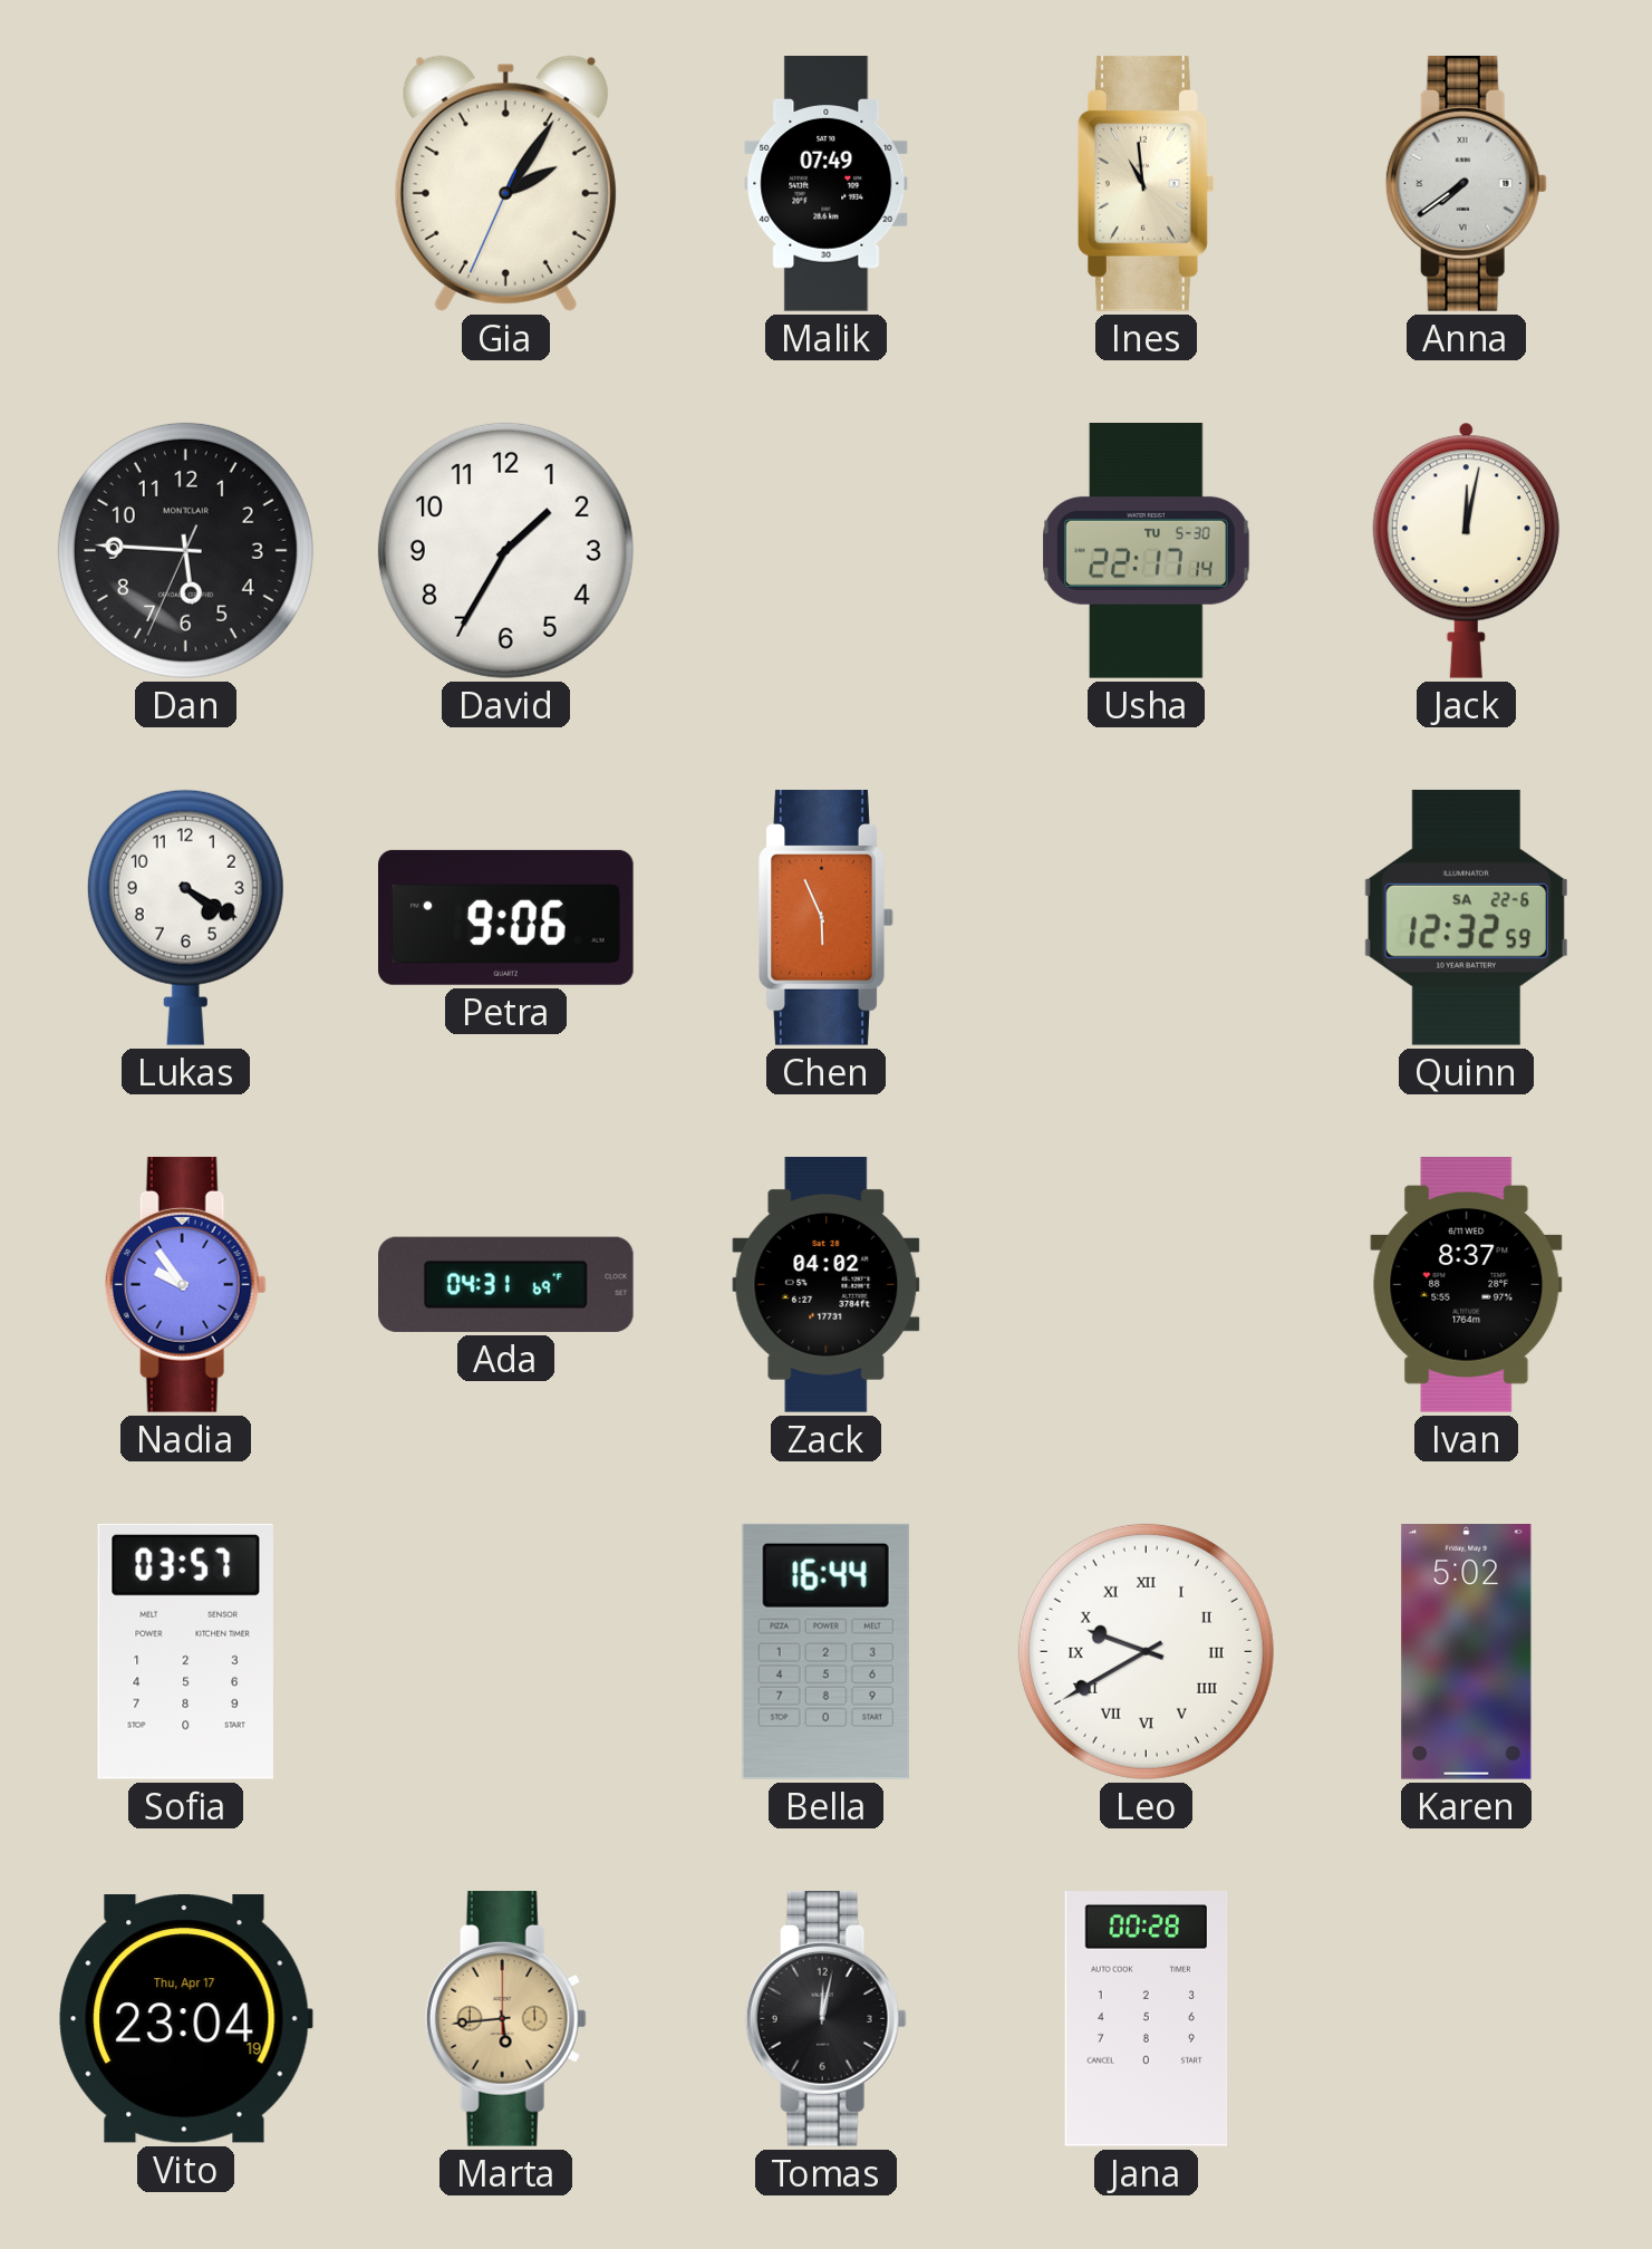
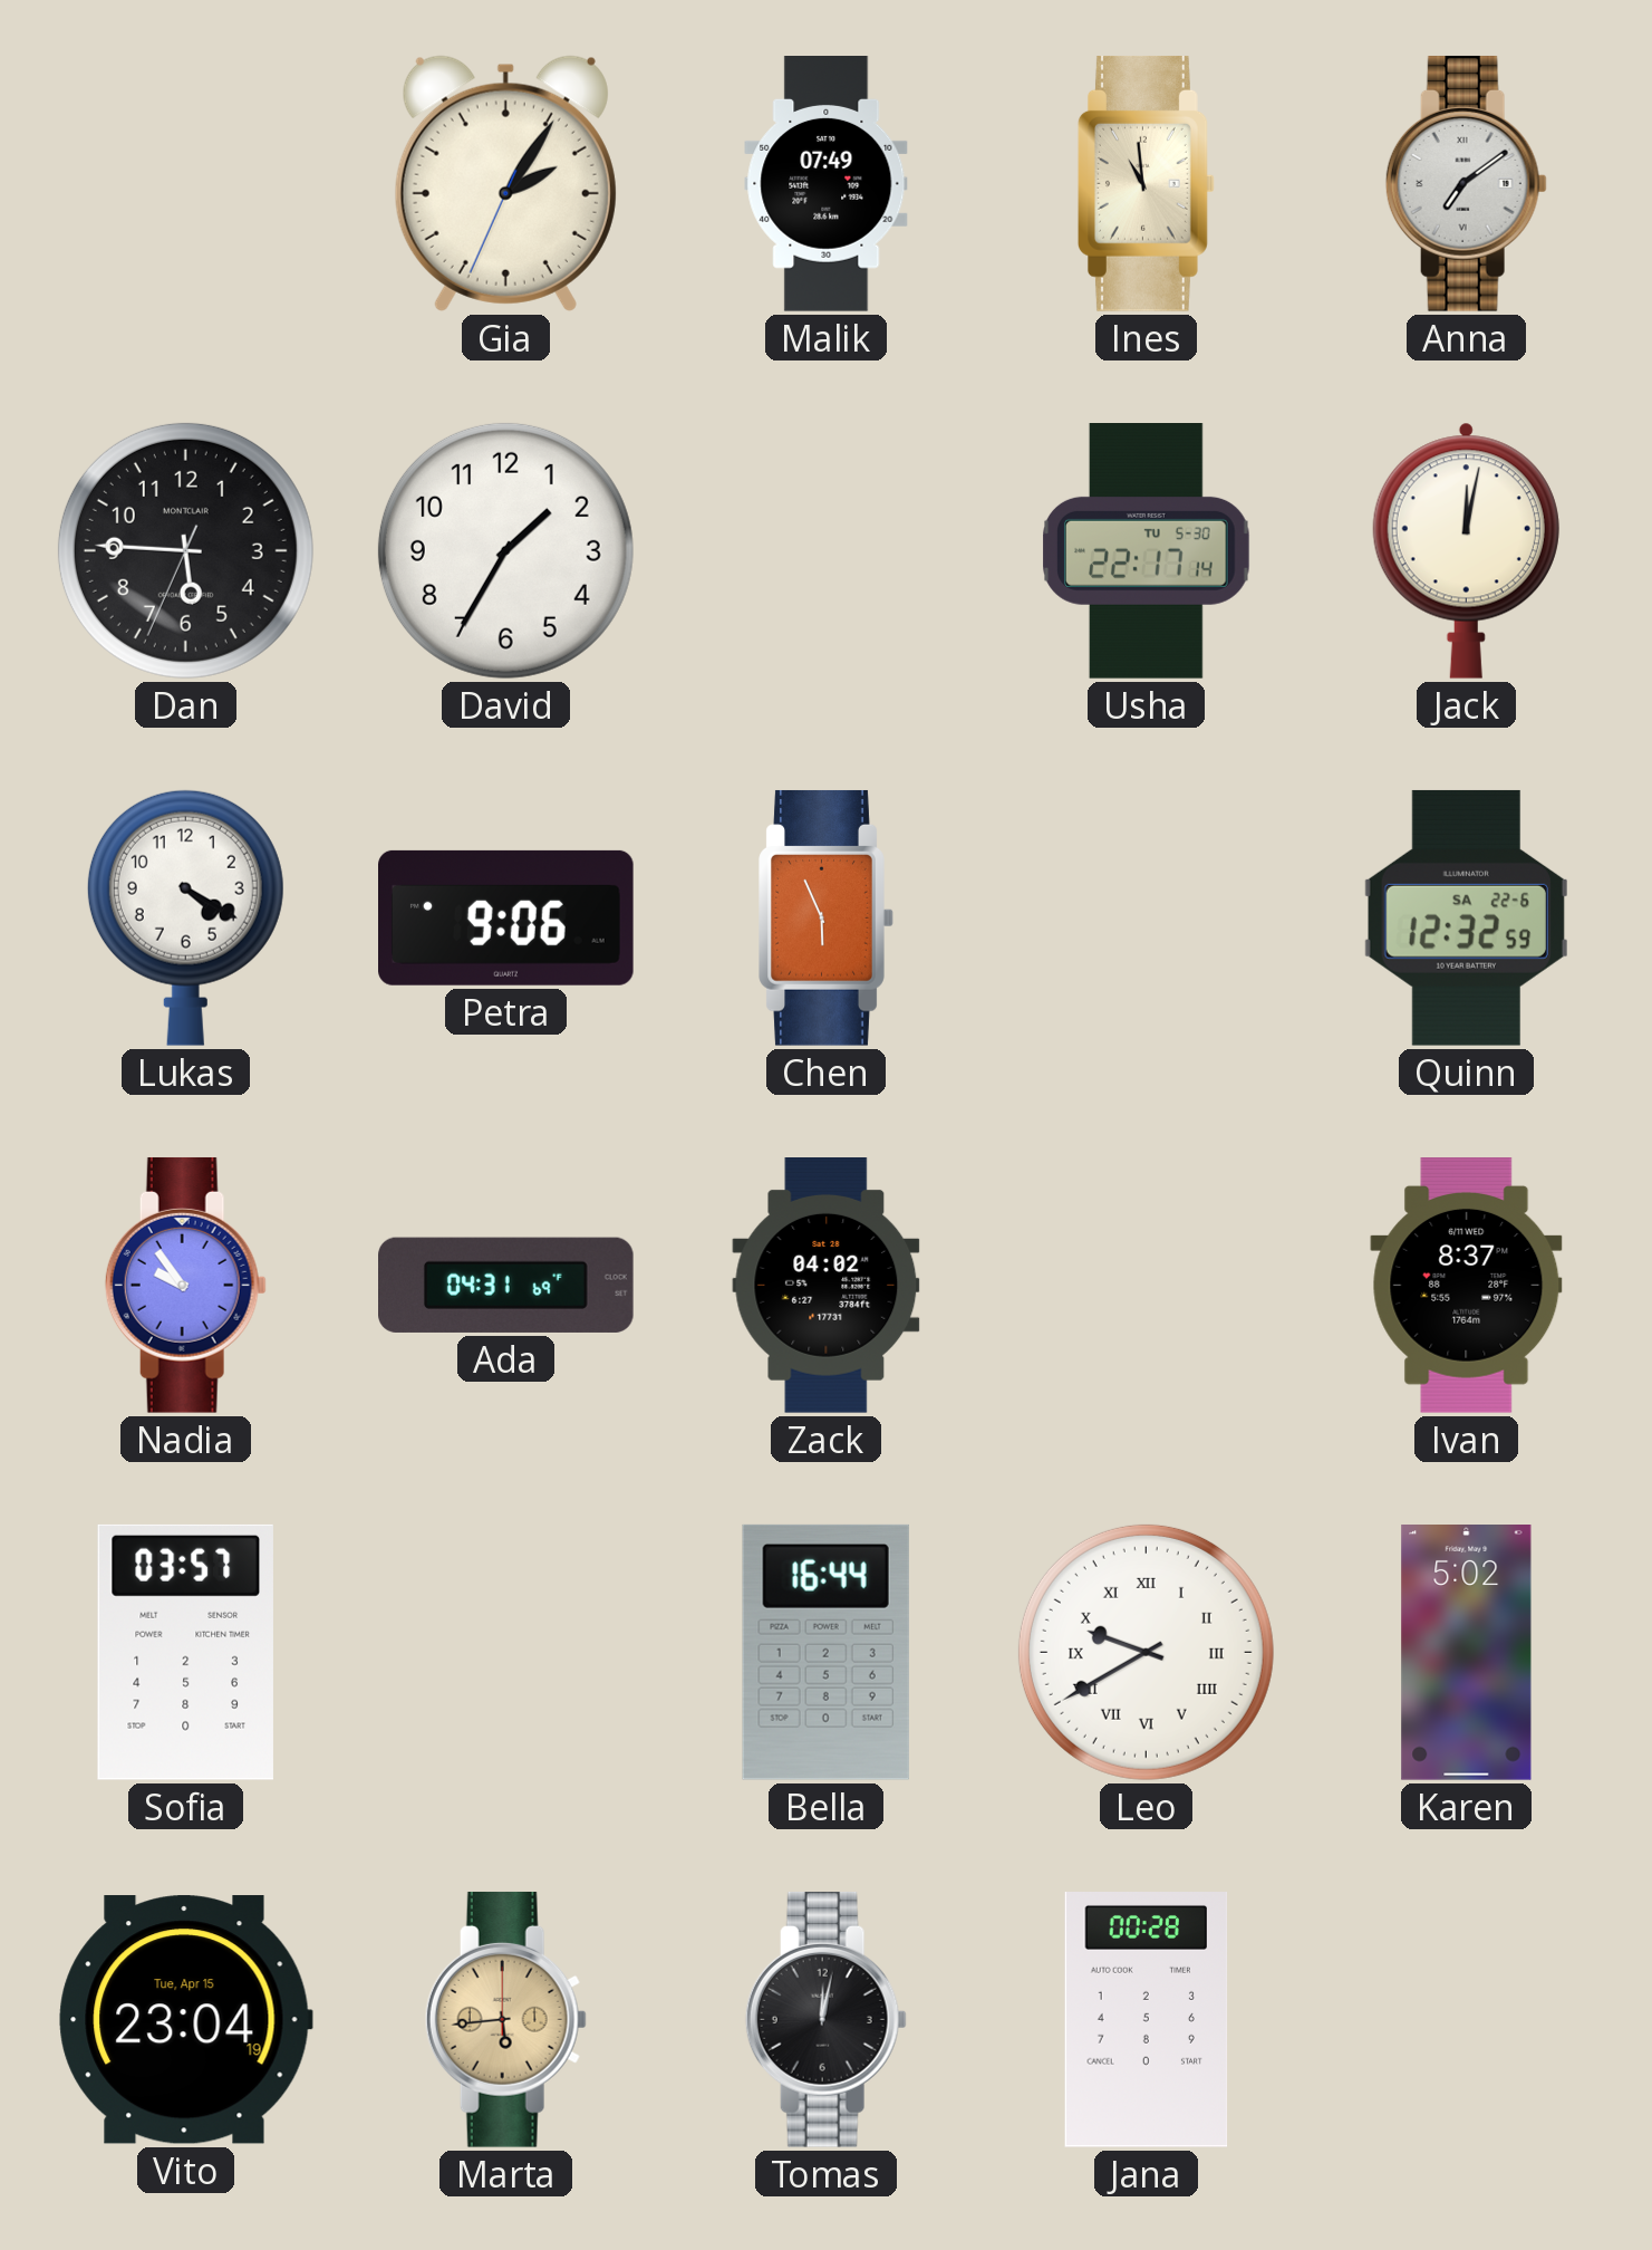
Anna: 7:39 -> 7:09 (1466, 183)
Vito date: Thu, Apr 17 -> Tue, Apr 15 (185, 2020)
